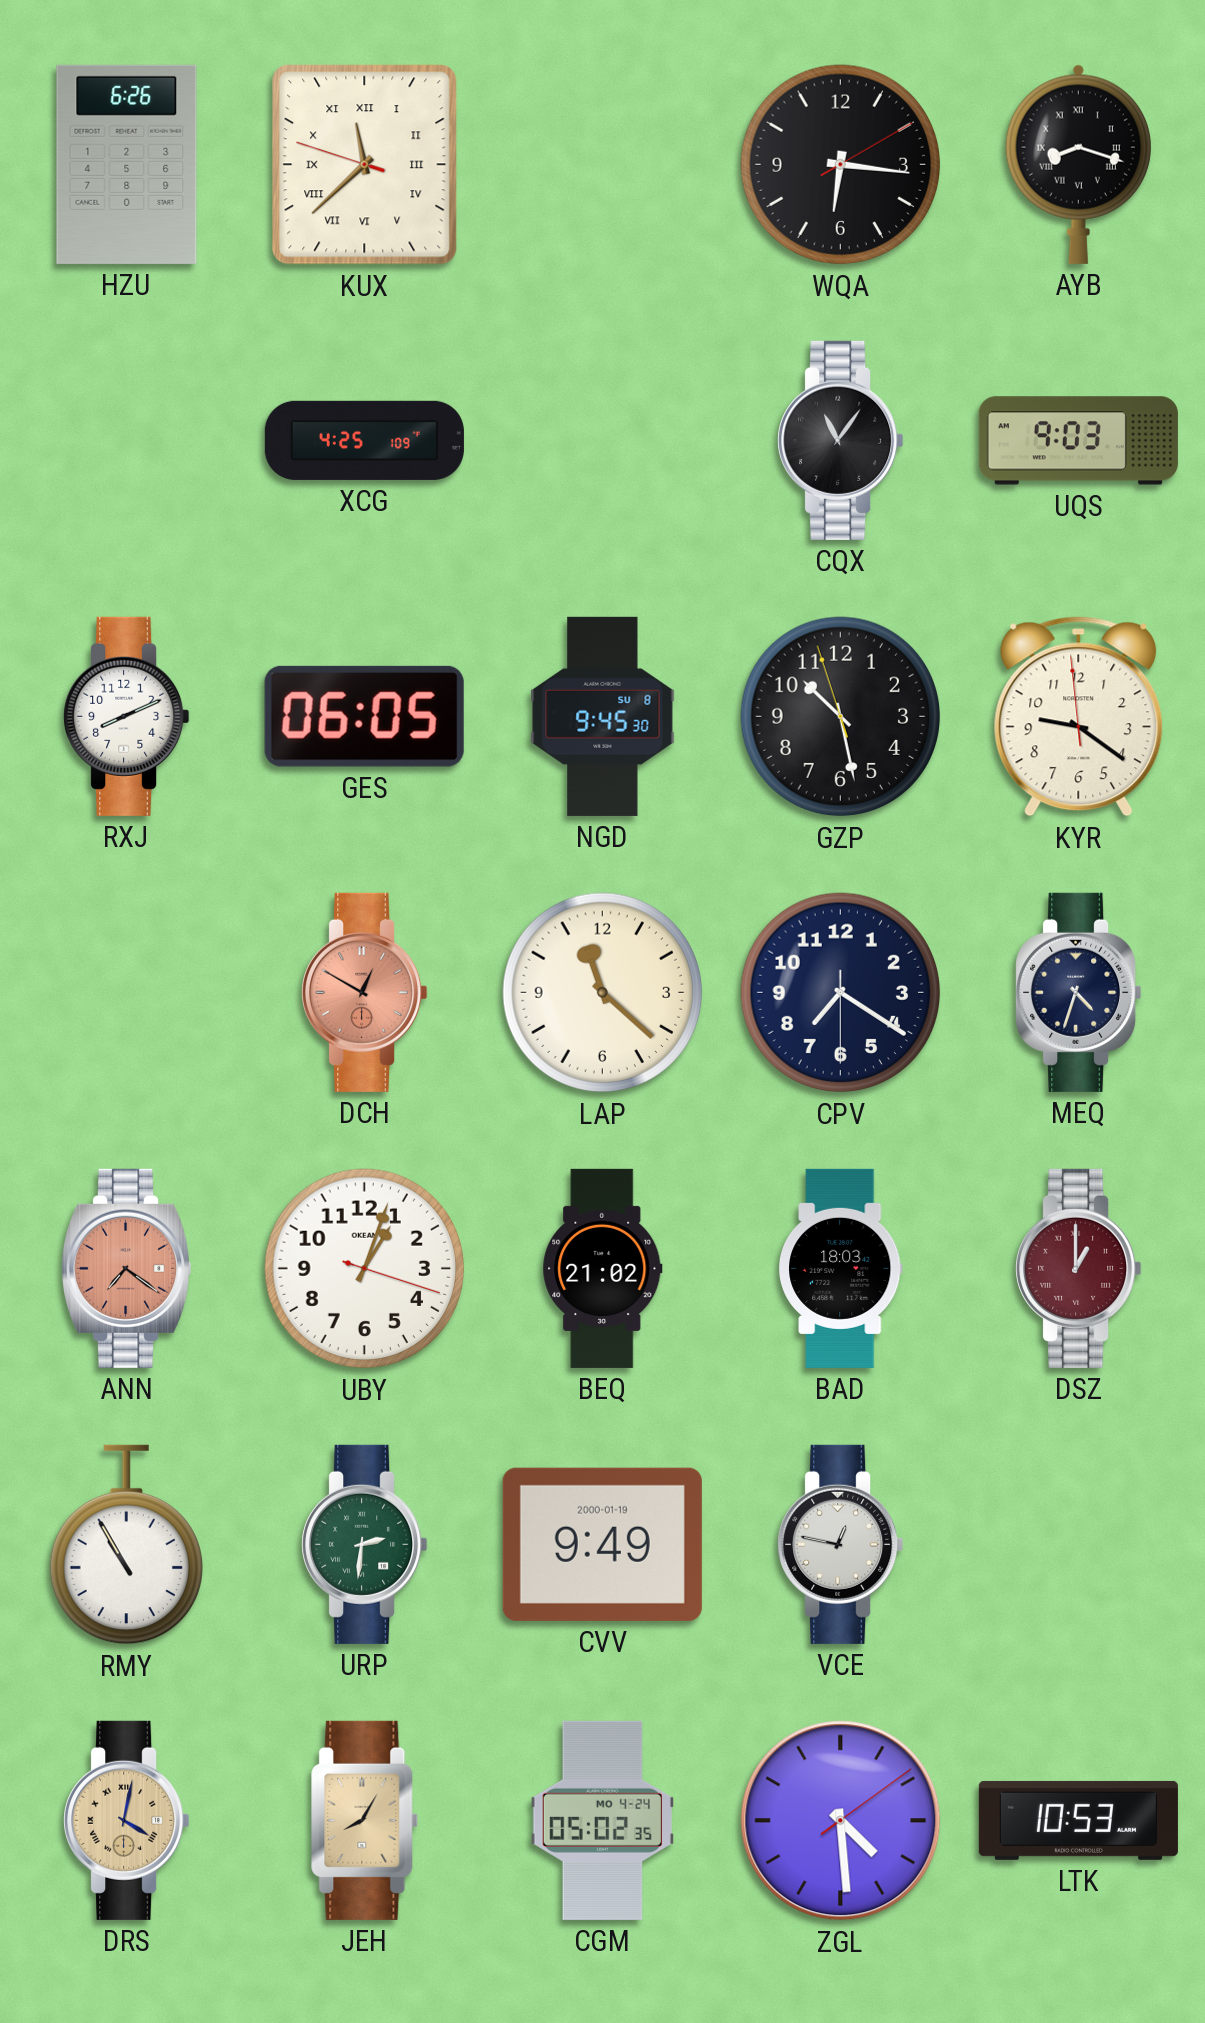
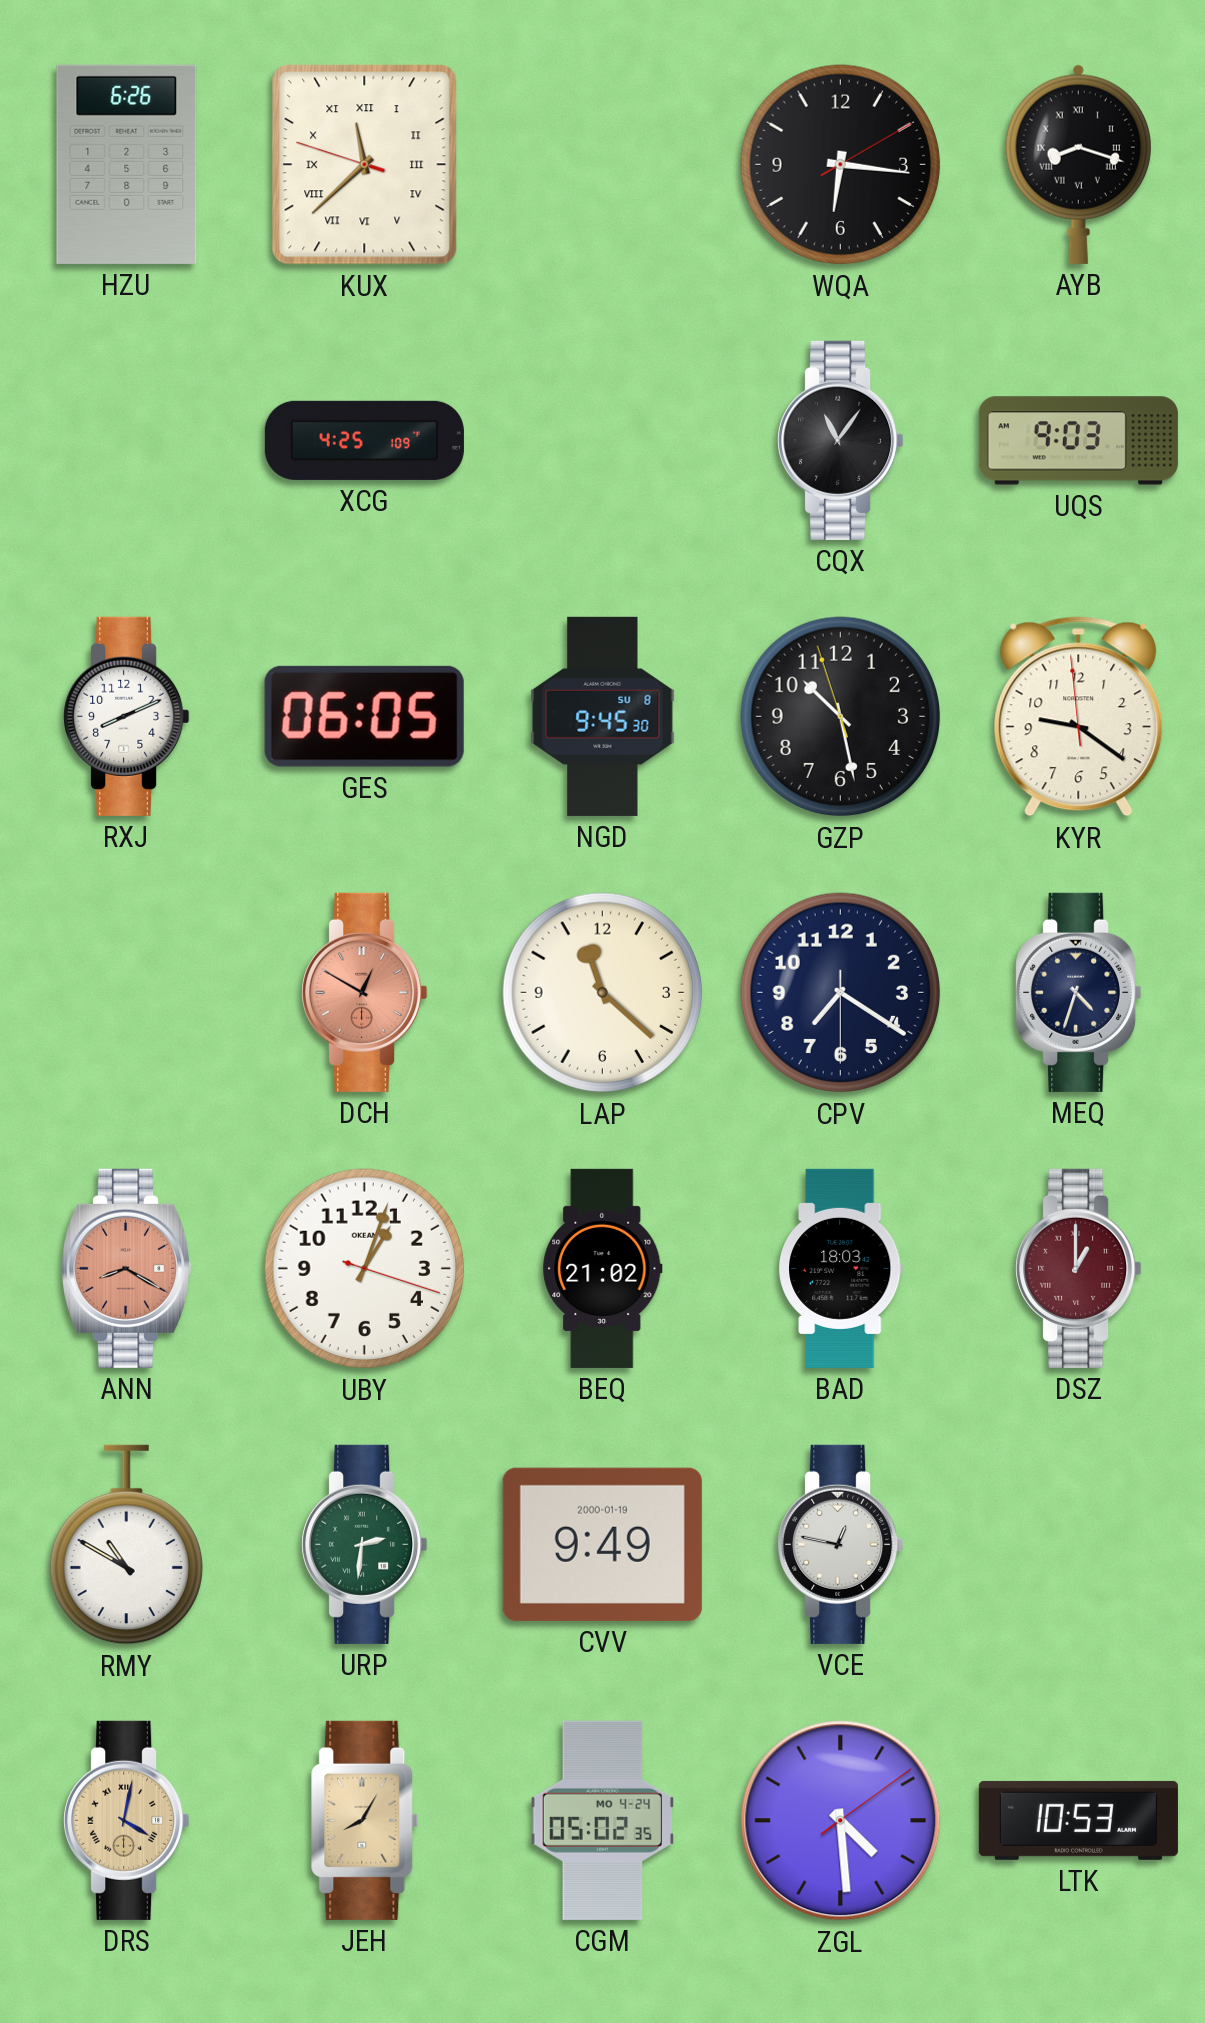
ANN: 7:21 -> 8:20 (127, 1268)
RMY: 10:55 -> 10:50 (126, 1545)
